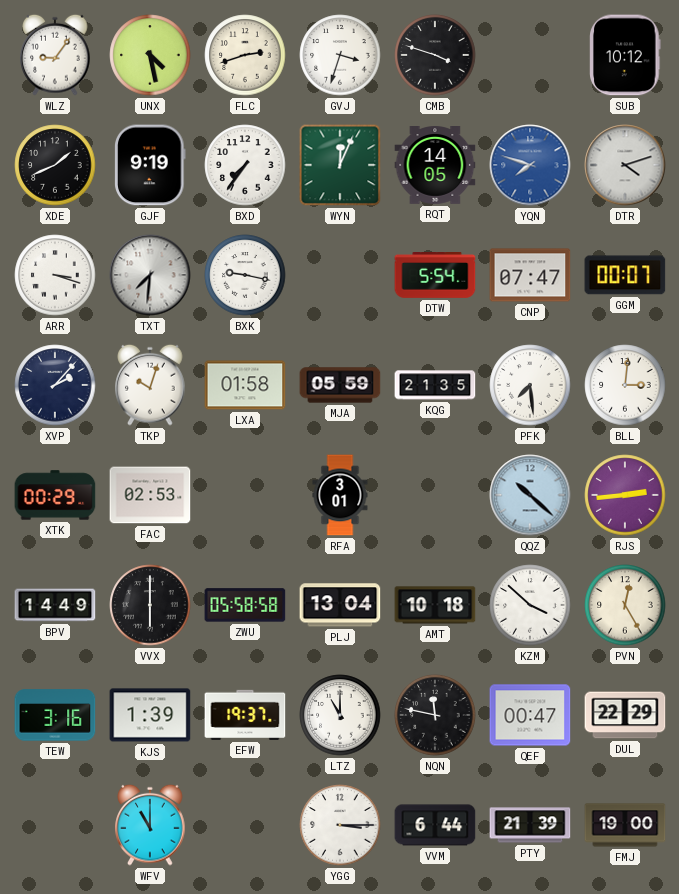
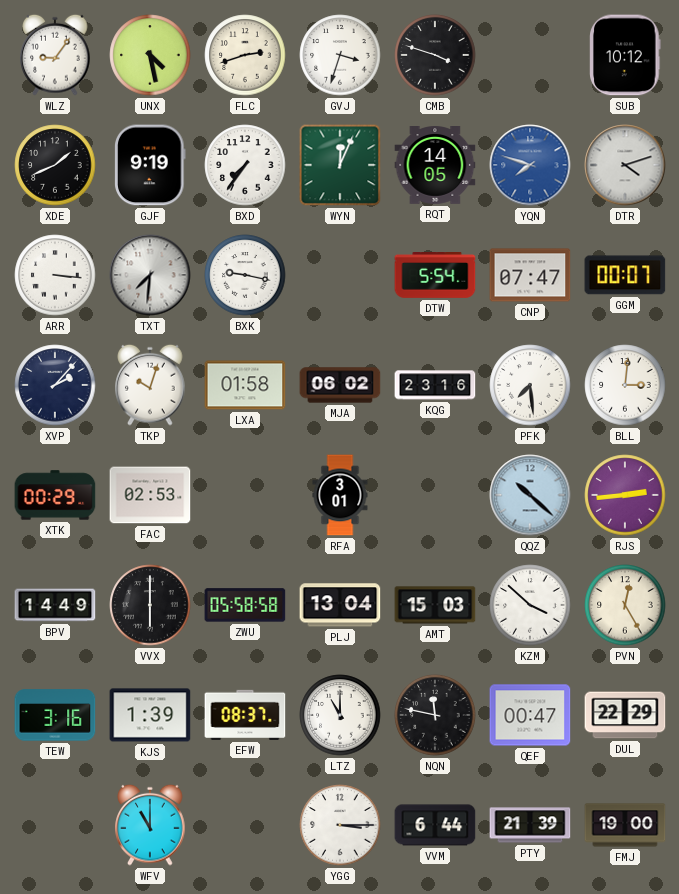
ARR: 3:18 -> 3:16 (55, 275)
MJA: 05:59 -> 06:02 (340, 385)
KQG: 21:35 -> 23:16 (435, 385)
AMT: 10:18 -> 15:03 (435, 605)
EFW: 19:37 -> 08:37 (245, 715)
